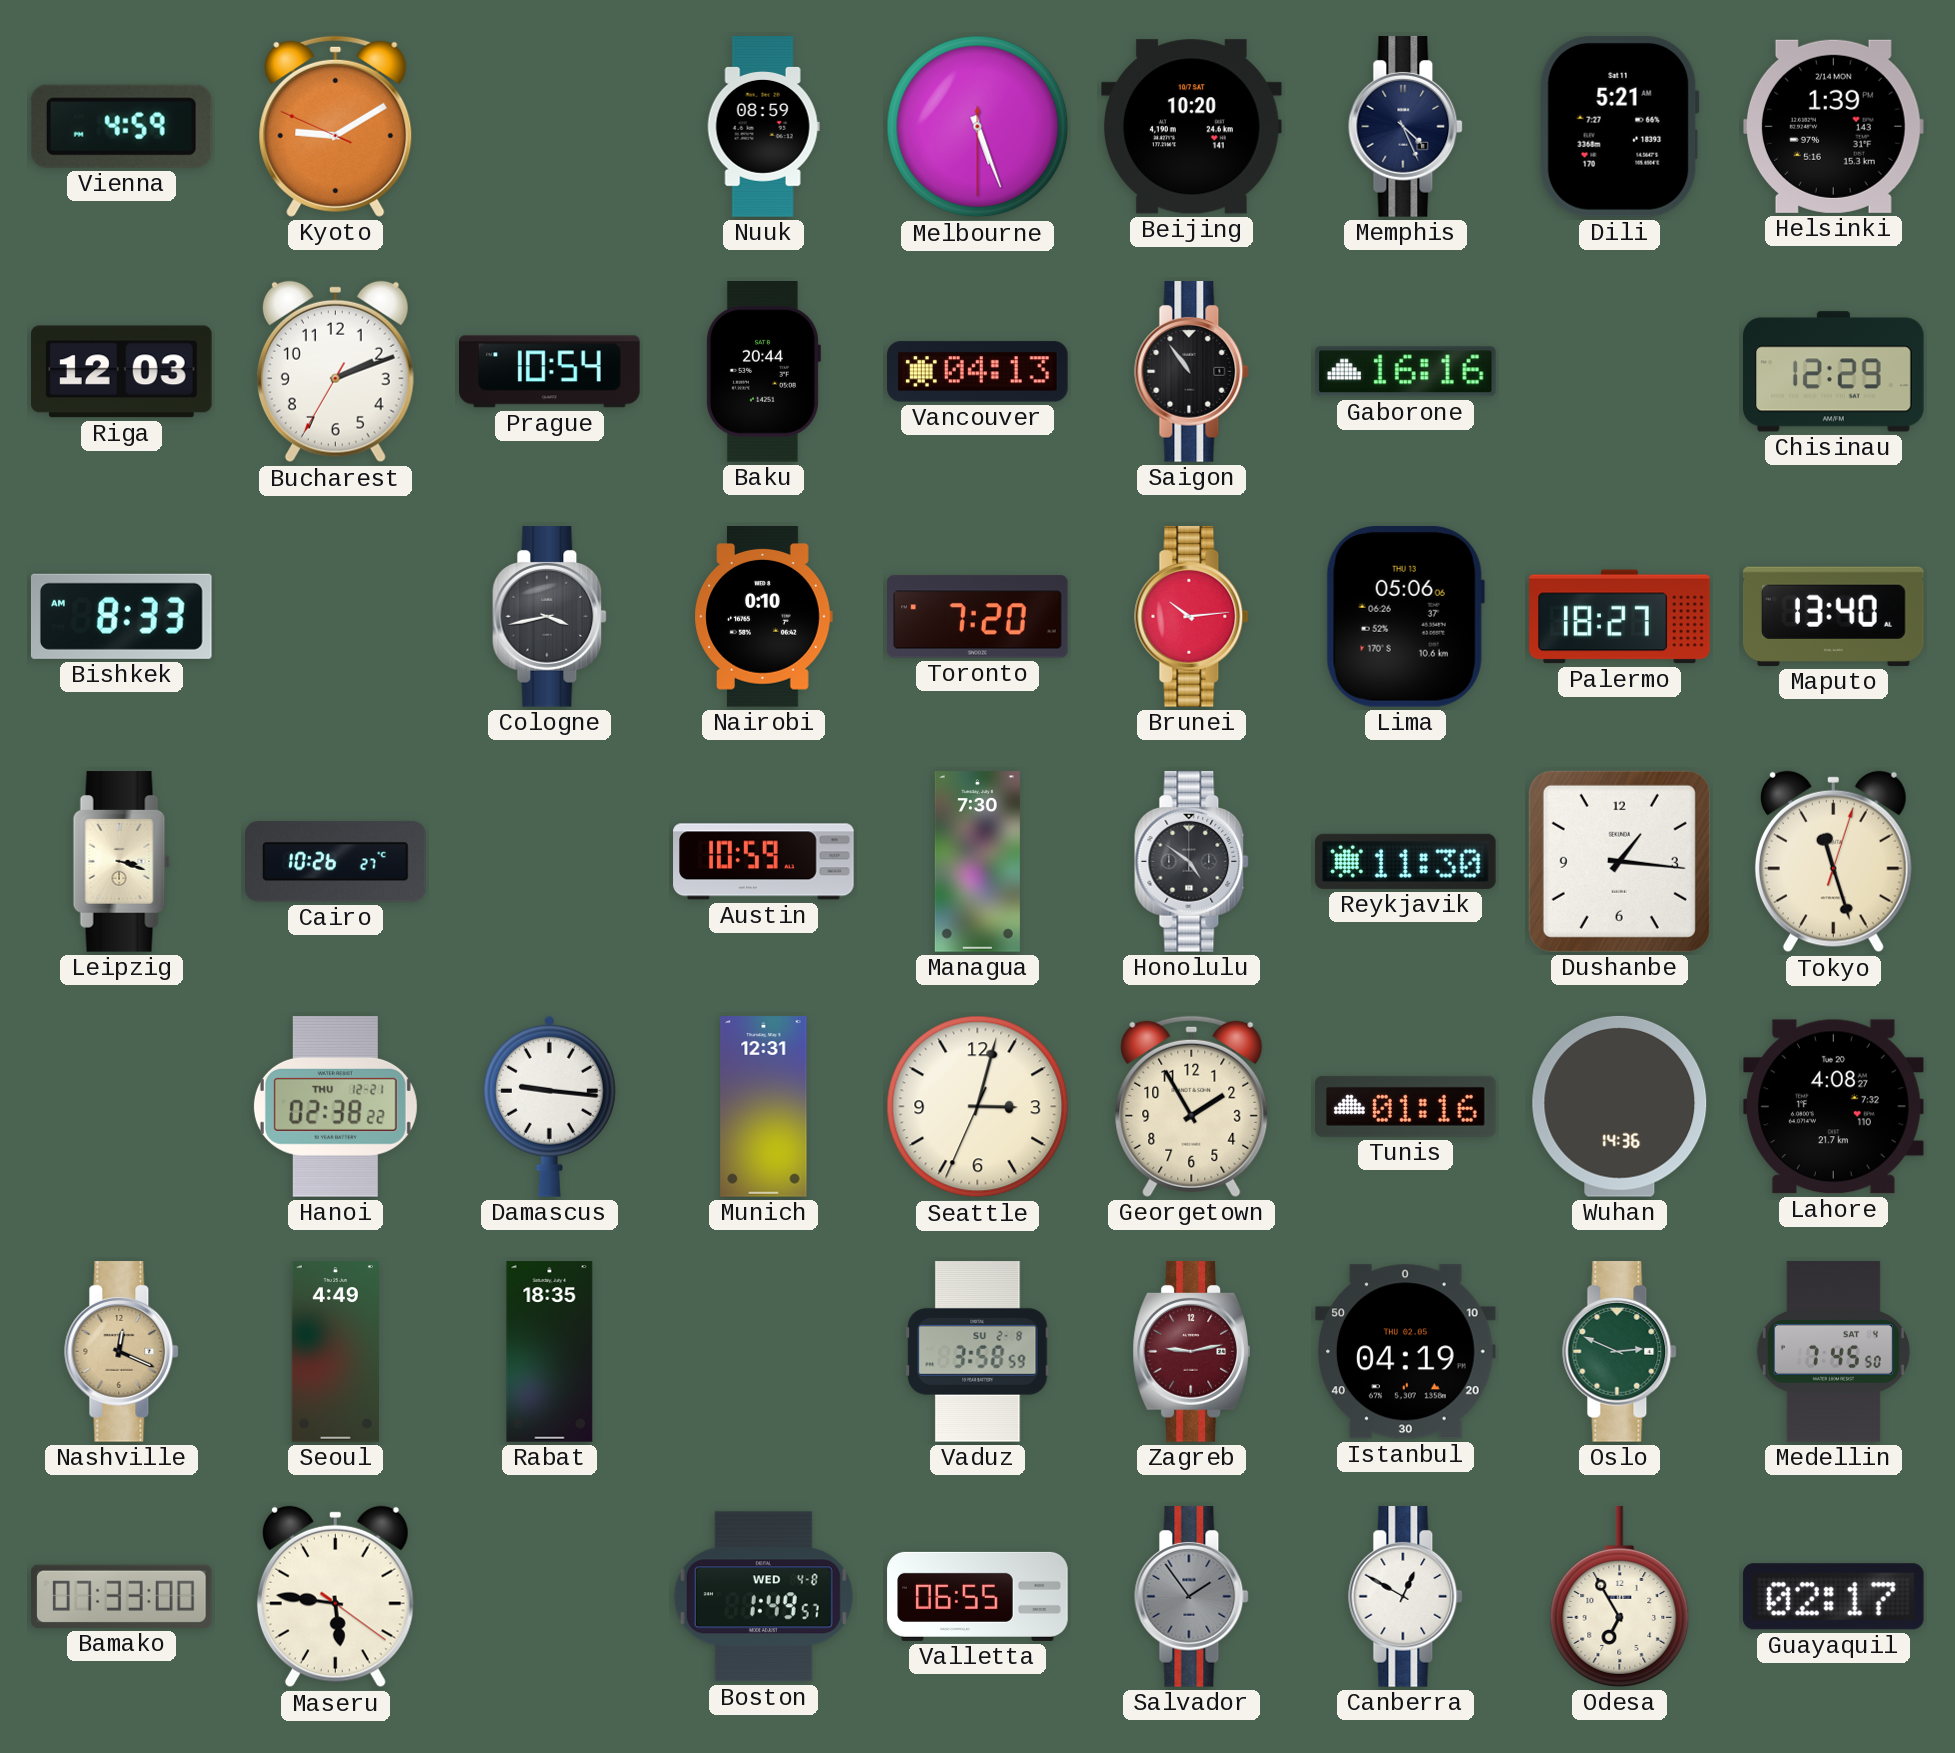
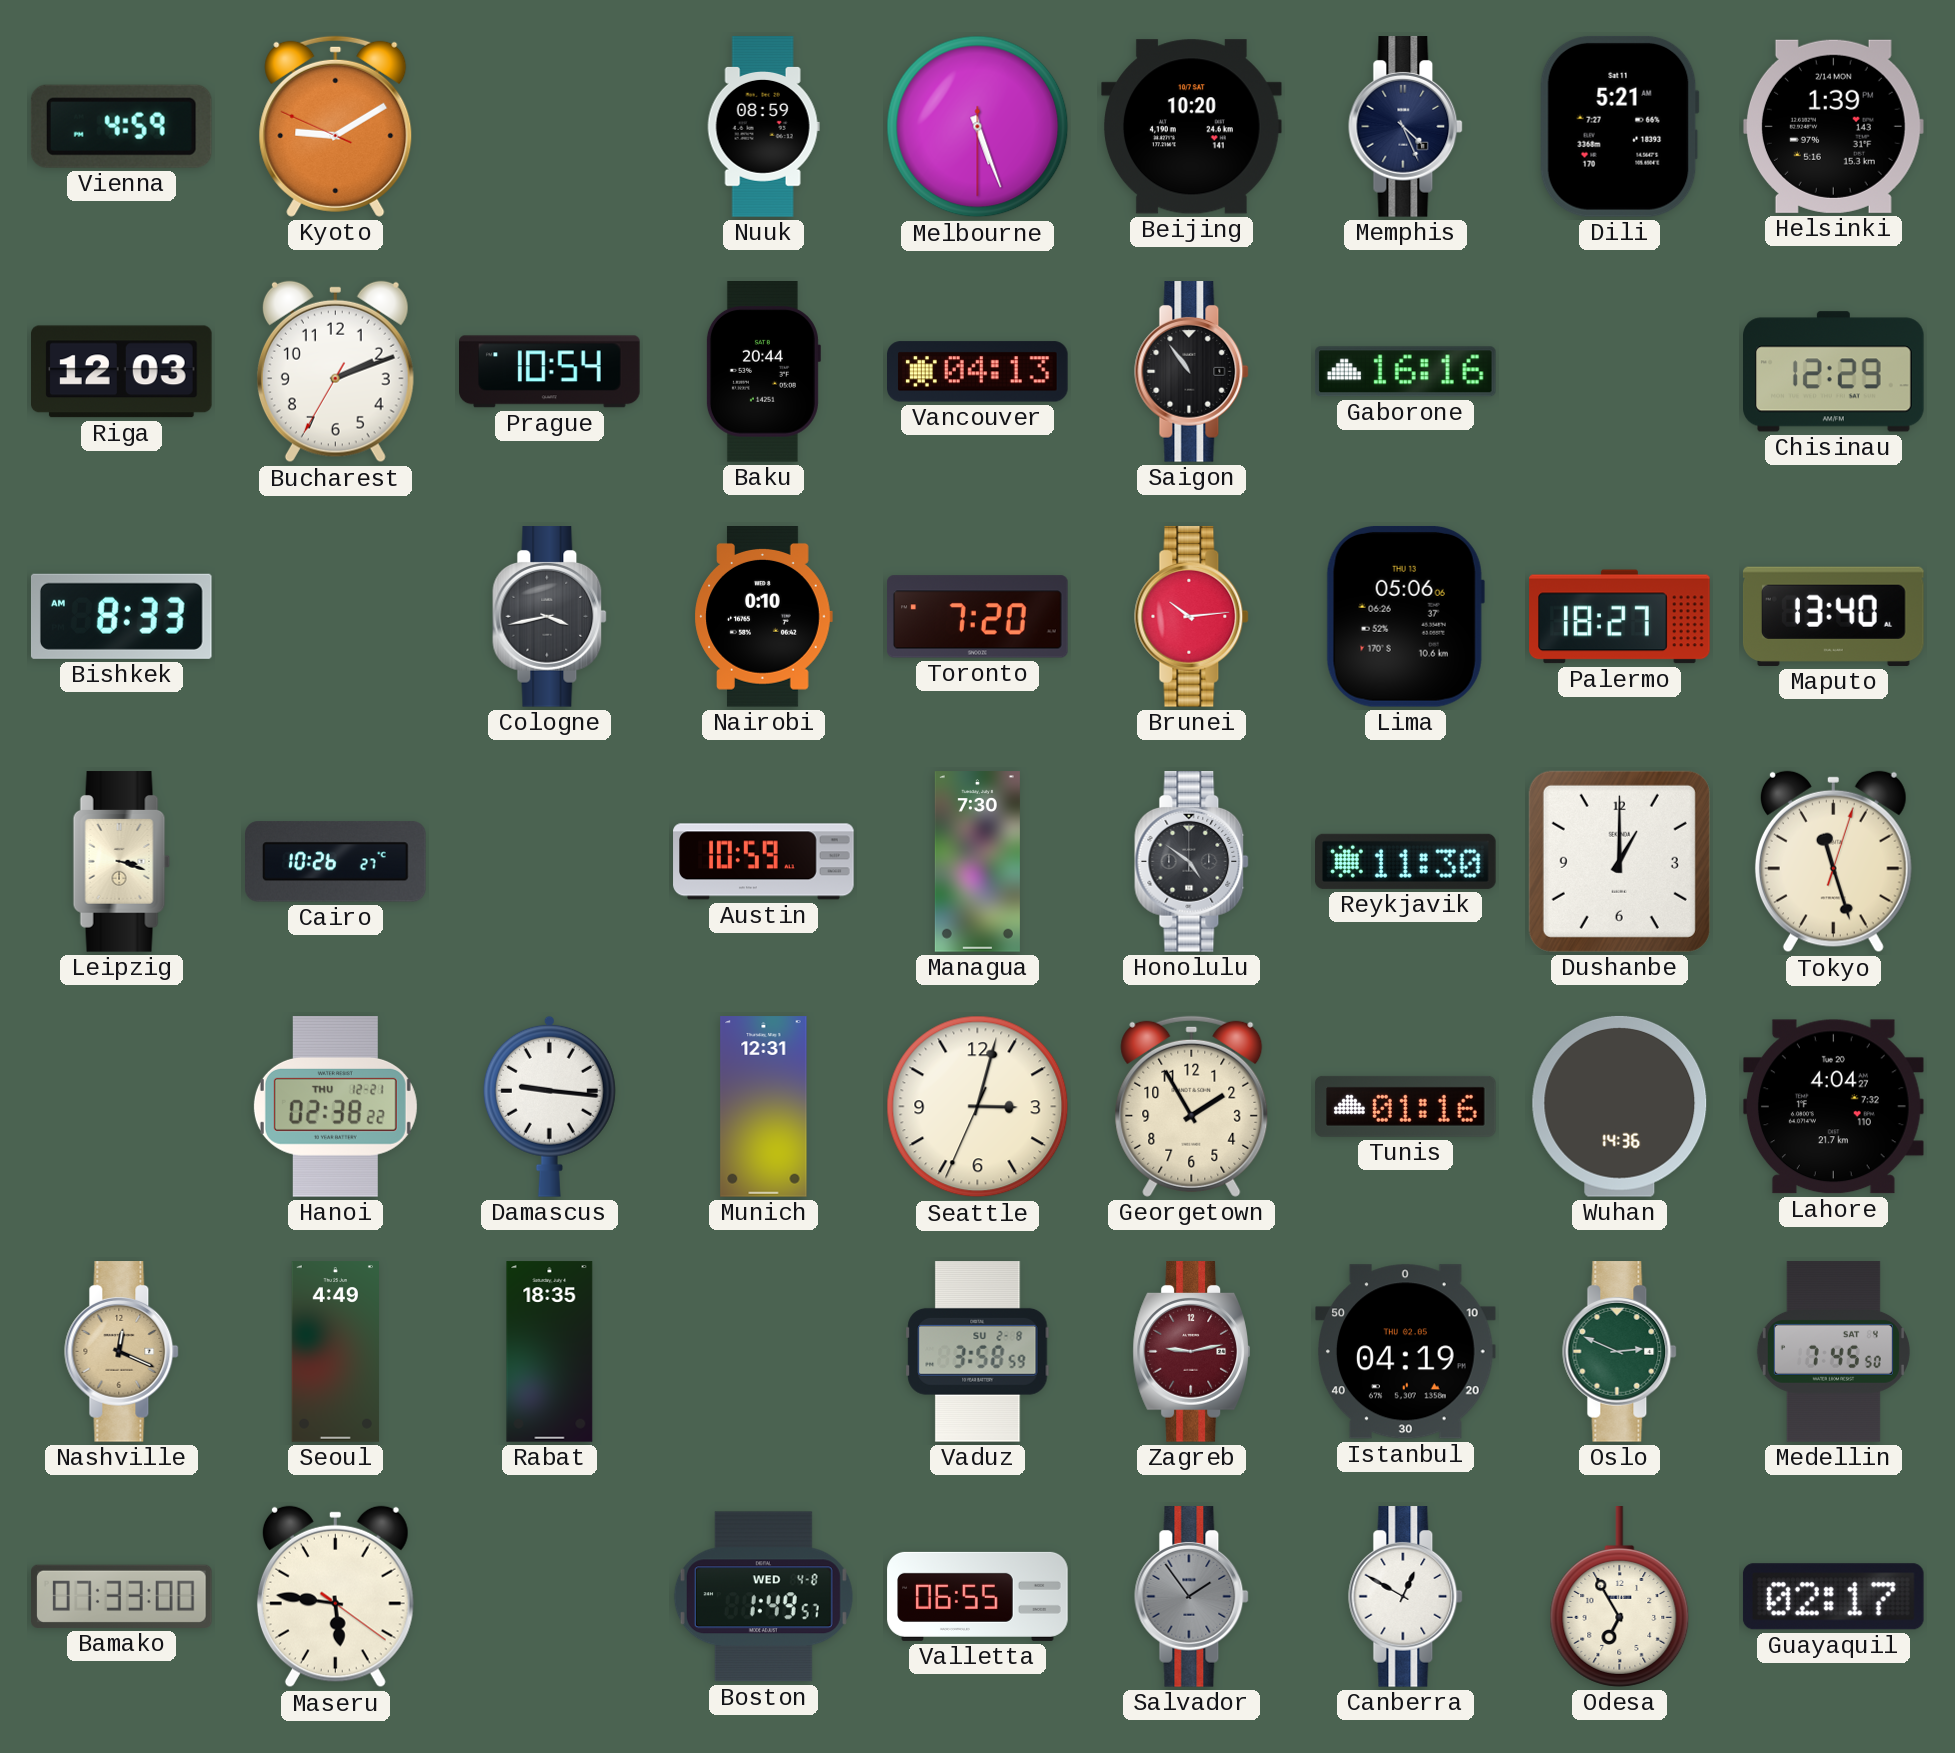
Dushanbe: 1:16 -> 1:00 (1619, 861)
Lahore: 4:08 -> 4:04 (1833, 1107)
